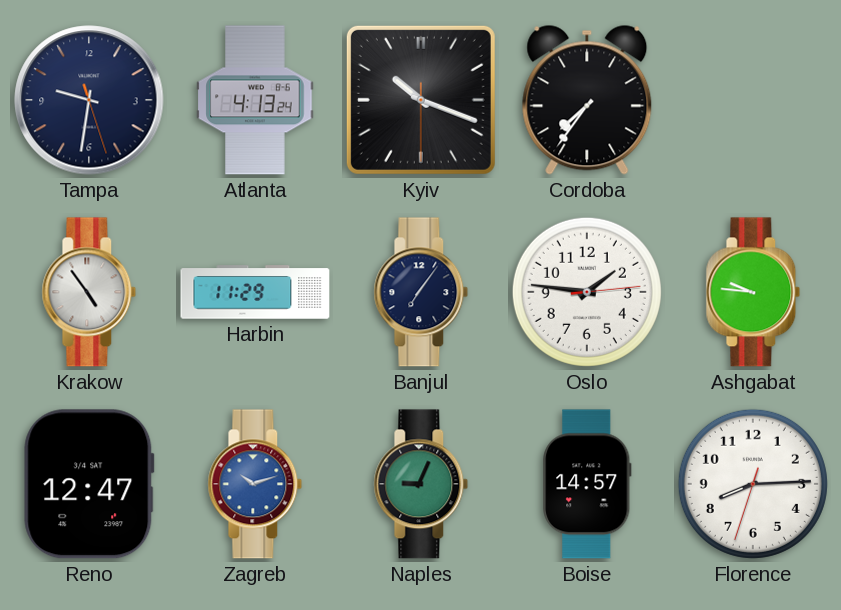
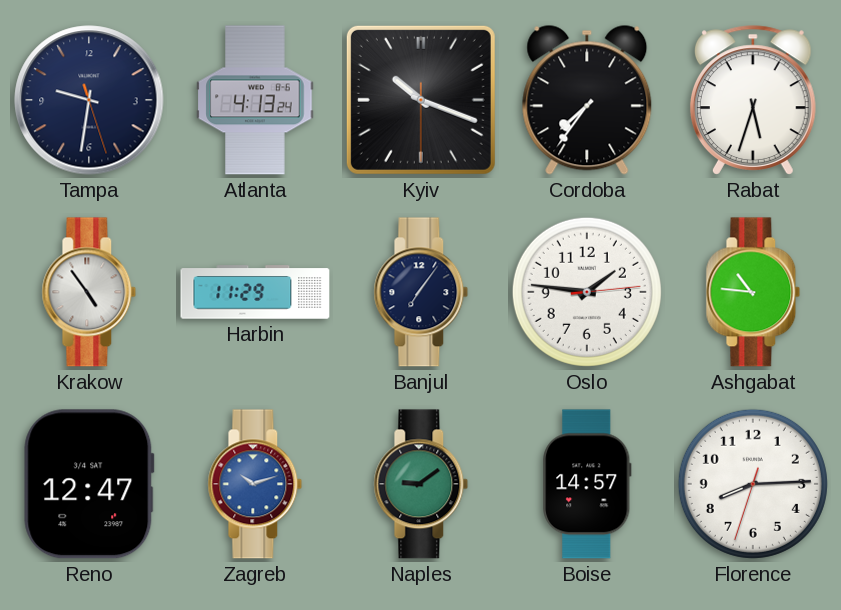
Rabat: none -> 5:33 (753, 100)
Ashgabat: 9:46 -> 10:46 (753, 292)
Naples: 9:04 -> 9:09 (421, 484)
